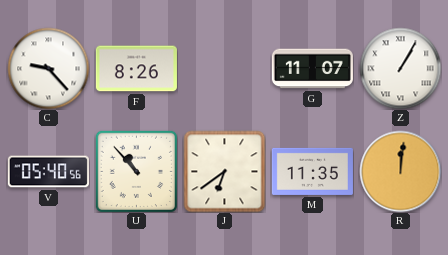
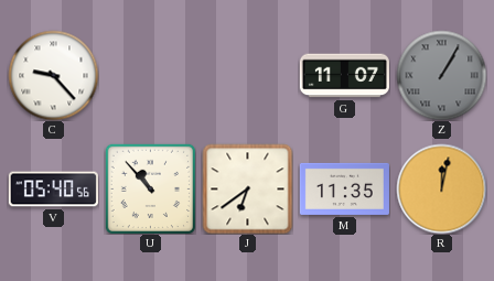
F: 8:26 -> none (136, 69)
Z dial: white -> grey (441, 75)
R: 12:01 -> 12:02 (441, 188)
